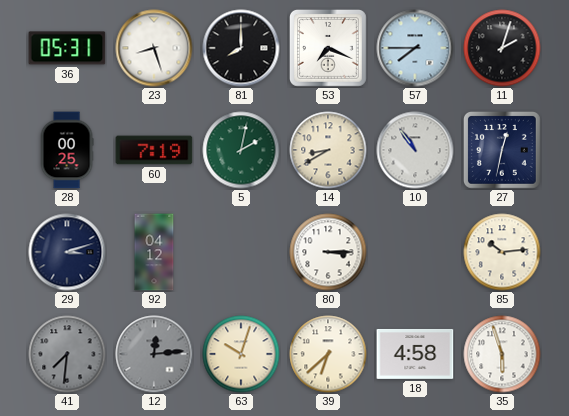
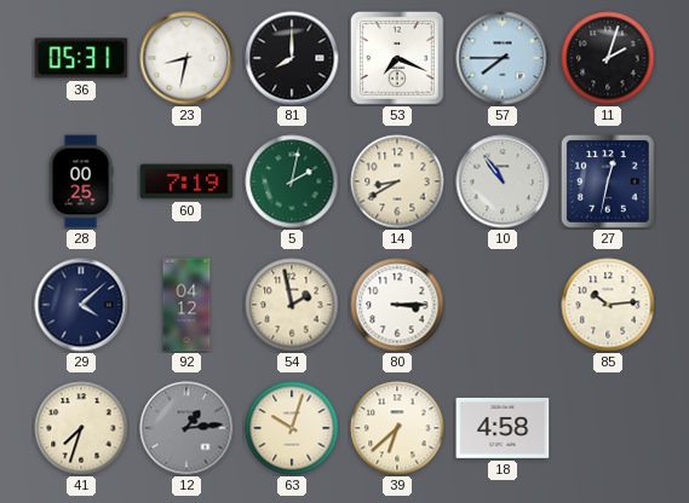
23: 8:27 -> 8:32 (186, 58)
29: 3:12 -> 4:08 (81, 305)
54: none -> 1:58 (292, 305)
41: 7:31 -> 7:33 (81, 428)
41 dial: grey -> cream (81, 428)
12: 12:14 -> 1:14 (186, 428)
35: 5:57 -> none (502, 354)
